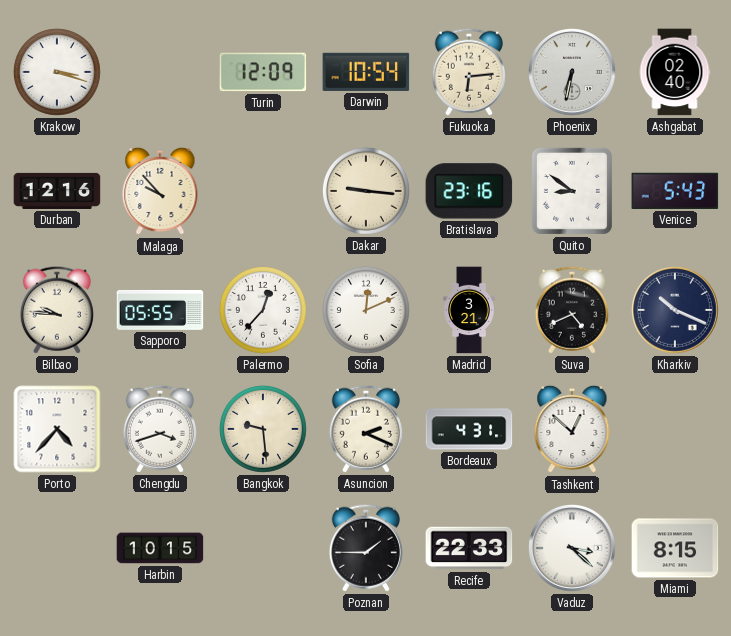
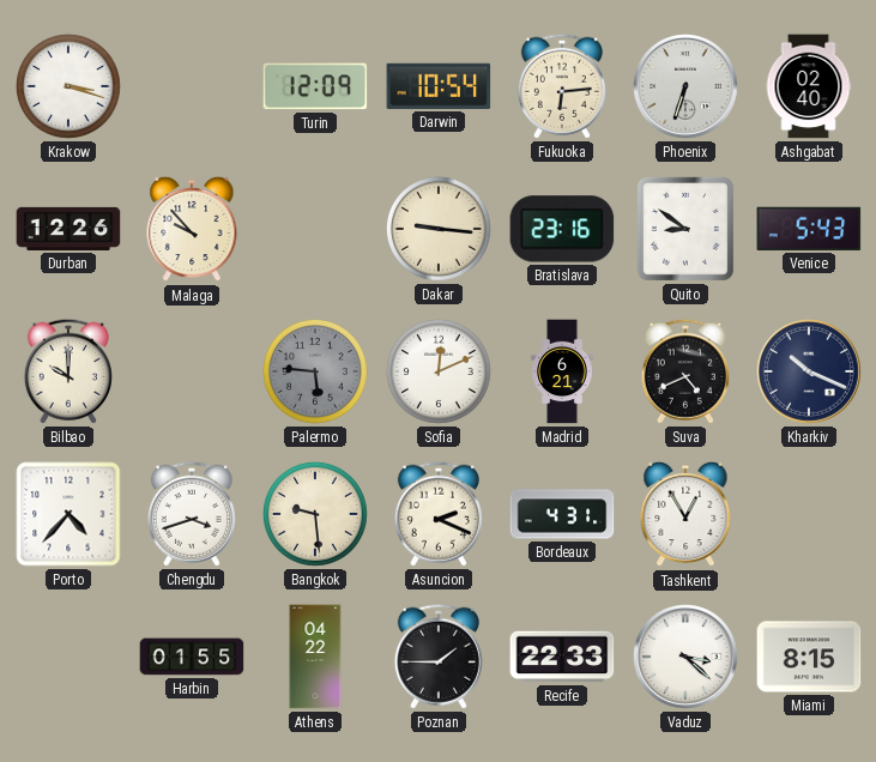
Phoenix: 6:32 -> 6:33 (687, 87)
Durban: 12:16 -> 12:26 (68, 229)
Bilbao: 9:46 -> 10:00 (68, 371)
Sapporo: 05:55 -> none (160, 310)
Palermo: 12:37 -> 5:46 (315, 371)
Palermo dial: white -> grey (315, 371)
Madrid: 3:21 -> 6:21 (562, 371)
Tashkent: 12:52 -> 12:55 (685, 514)
Harbin: 10:15 -> 01:55 (192, 657)
Athens: none -> 04:22 (315, 657)
